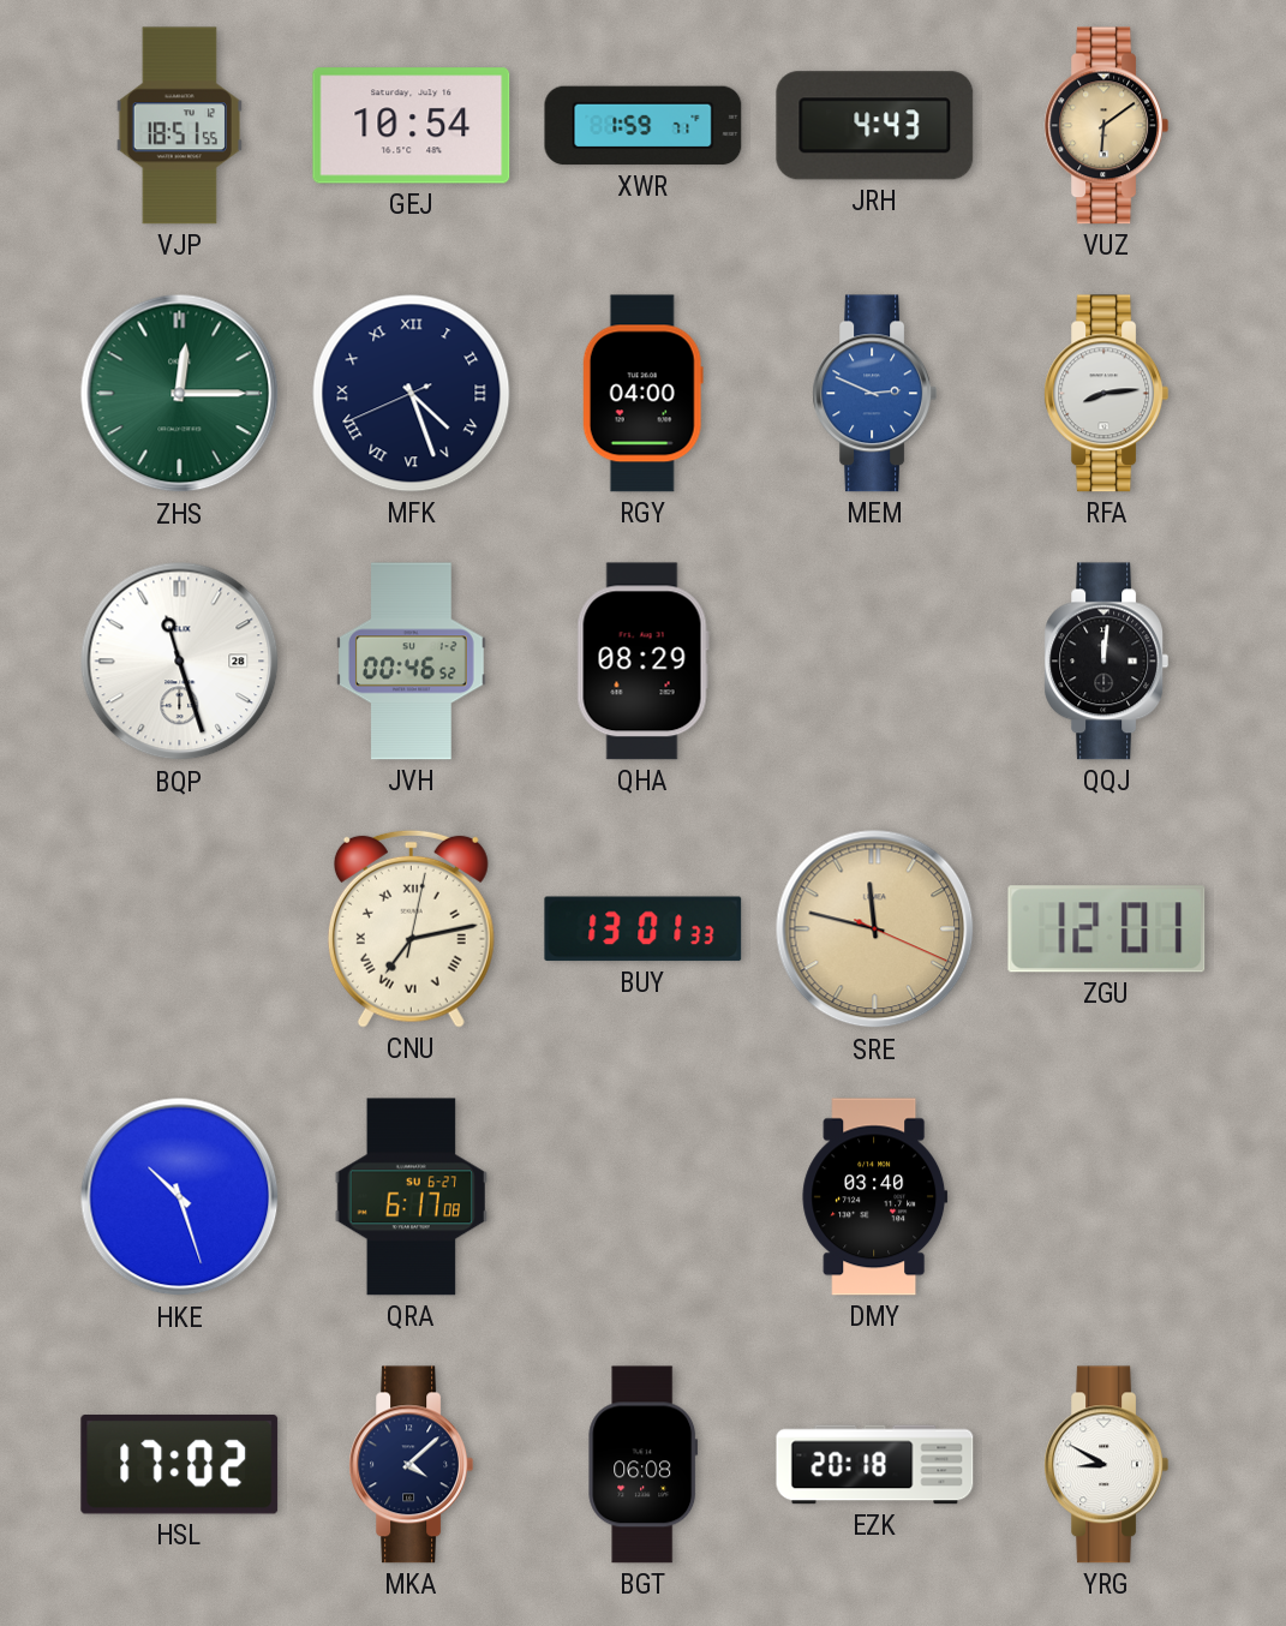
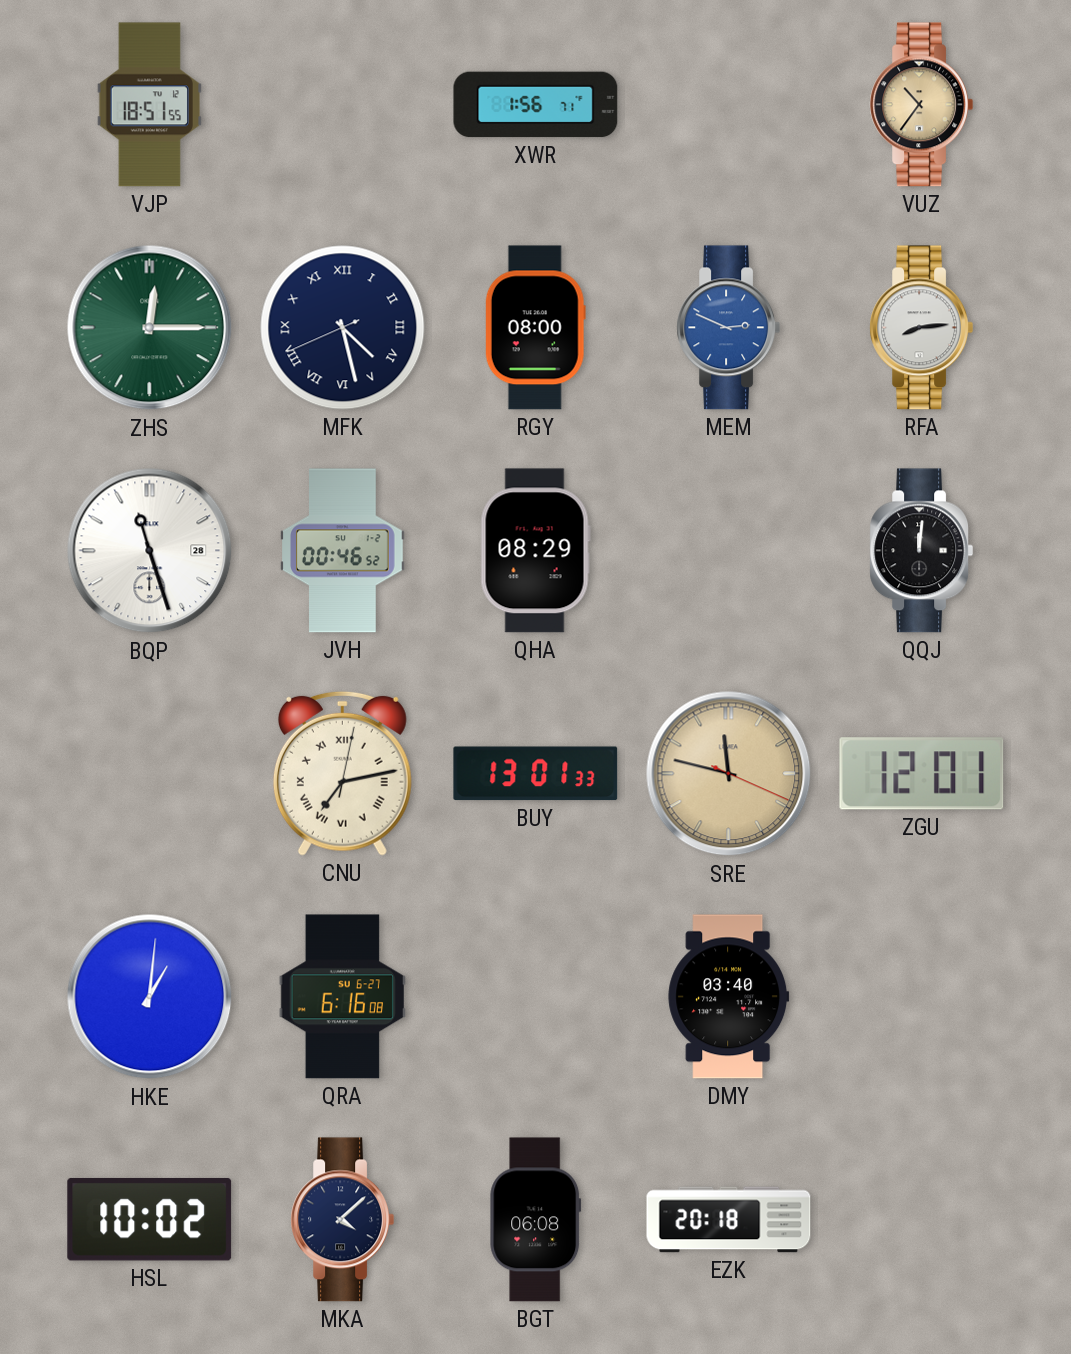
GEJ: 10:54 -> none (412, 126)
XWR: 1:59 -> 1:56 (536, 105)
JRH: 4:43 -> none (875, 126)
VUZ: 6:09 -> 10:36 (922, 105)
MFK: 4:26 -> 4:27 (343, 328)
RGY: 04:00 -> 08:00 (535, 328)
HKE: 10:27 -> 1:01 (150, 997)
QRA: 6:17 -> 6:16 (342, 997)
HSL: 17:02 -> 10:02 (150, 1219)
YRG: 8:50 -> none (1107, 1465)
